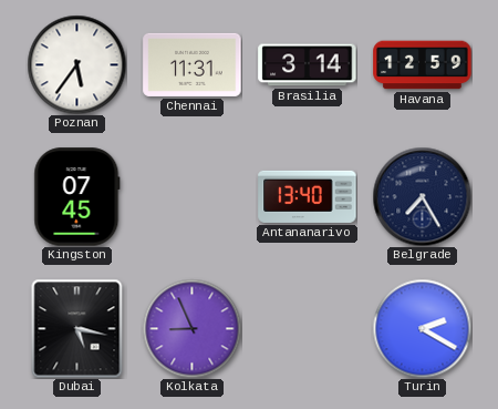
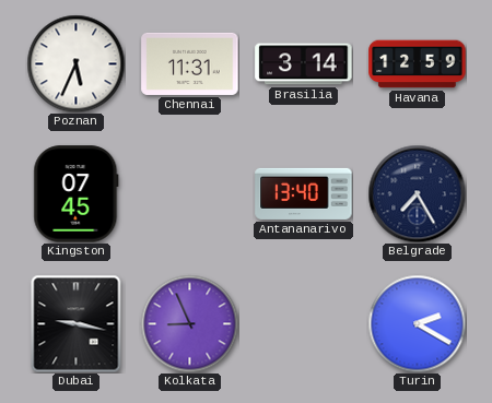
Poznan: 5:36 -> 5:34 (75, 63)
Dubai: 5:17 -> 9:17 (77, 323)
